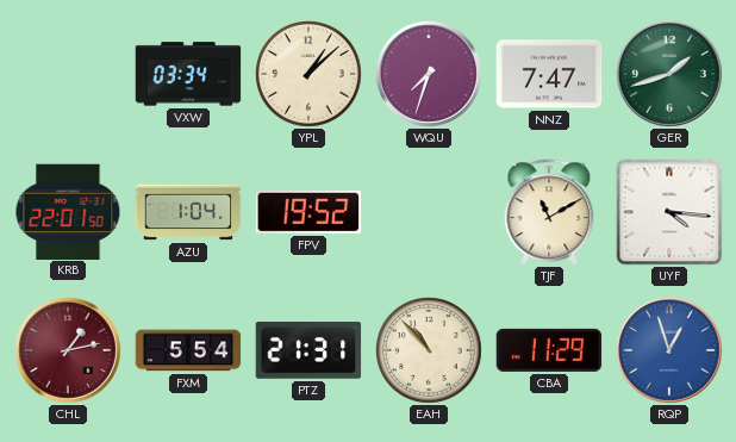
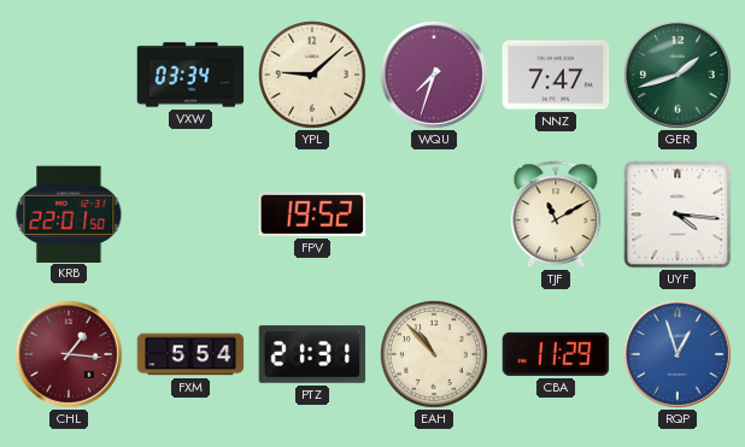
YPL: 1:08 -> 9:08 (313, 76)
AZU: 1:04 -> none (188, 212)
CHL: 1:13 -> 1:16 (70, 355)
